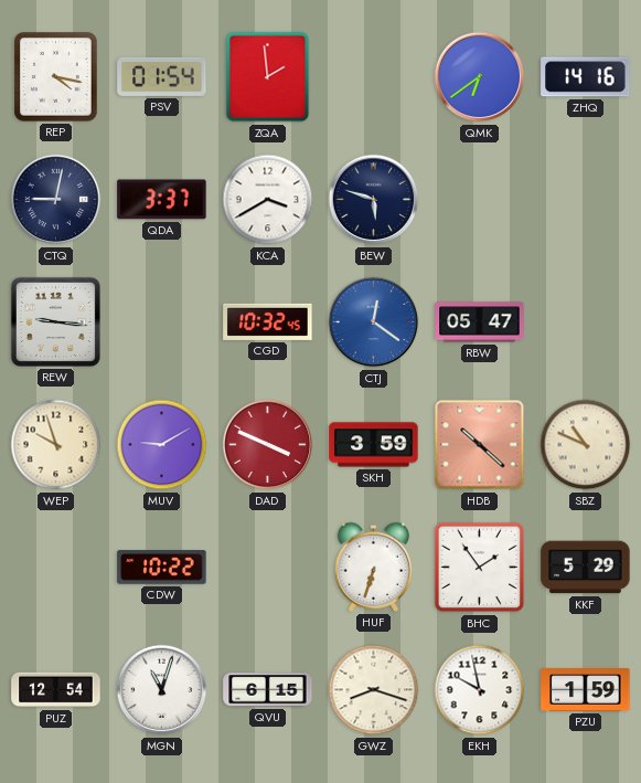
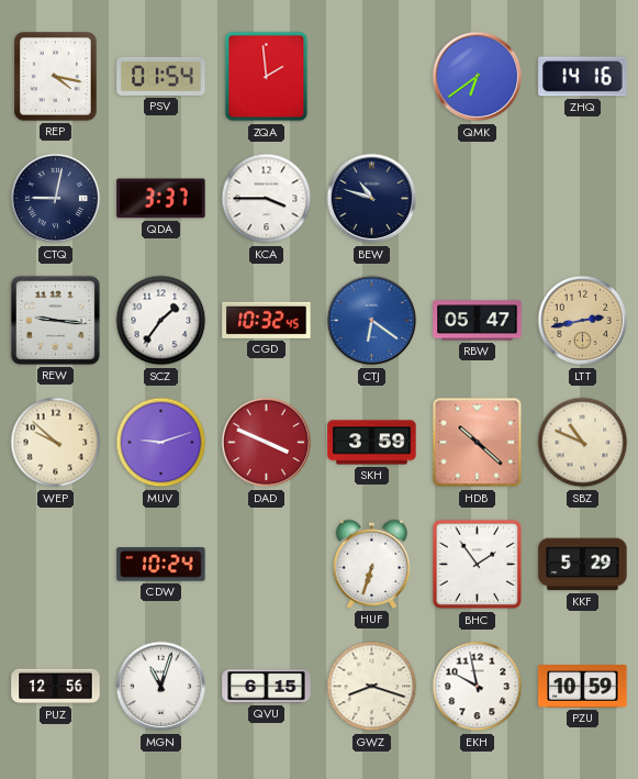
KCA: 3:40 -> 3:45 (267, 199)
BEW: 5:48 -> 10:48 (372, 199)
SCZ: none -> 1:36 (161, 321)
CTJ: 12:21 -> 6:21 (372, 321)
LTT: none -> 2:43 (583, 321)
WEP: 9:57 -> 9:52 (56, 443)
MUV: 9:10 -> 9:12 (161, 443)
CDW: 10:22 -> 10:24 (161, 565)
PUZ: 12:54 -> 12:56 (56, 687)
PZU: 1:59 -> 10:59 (583, 687)
